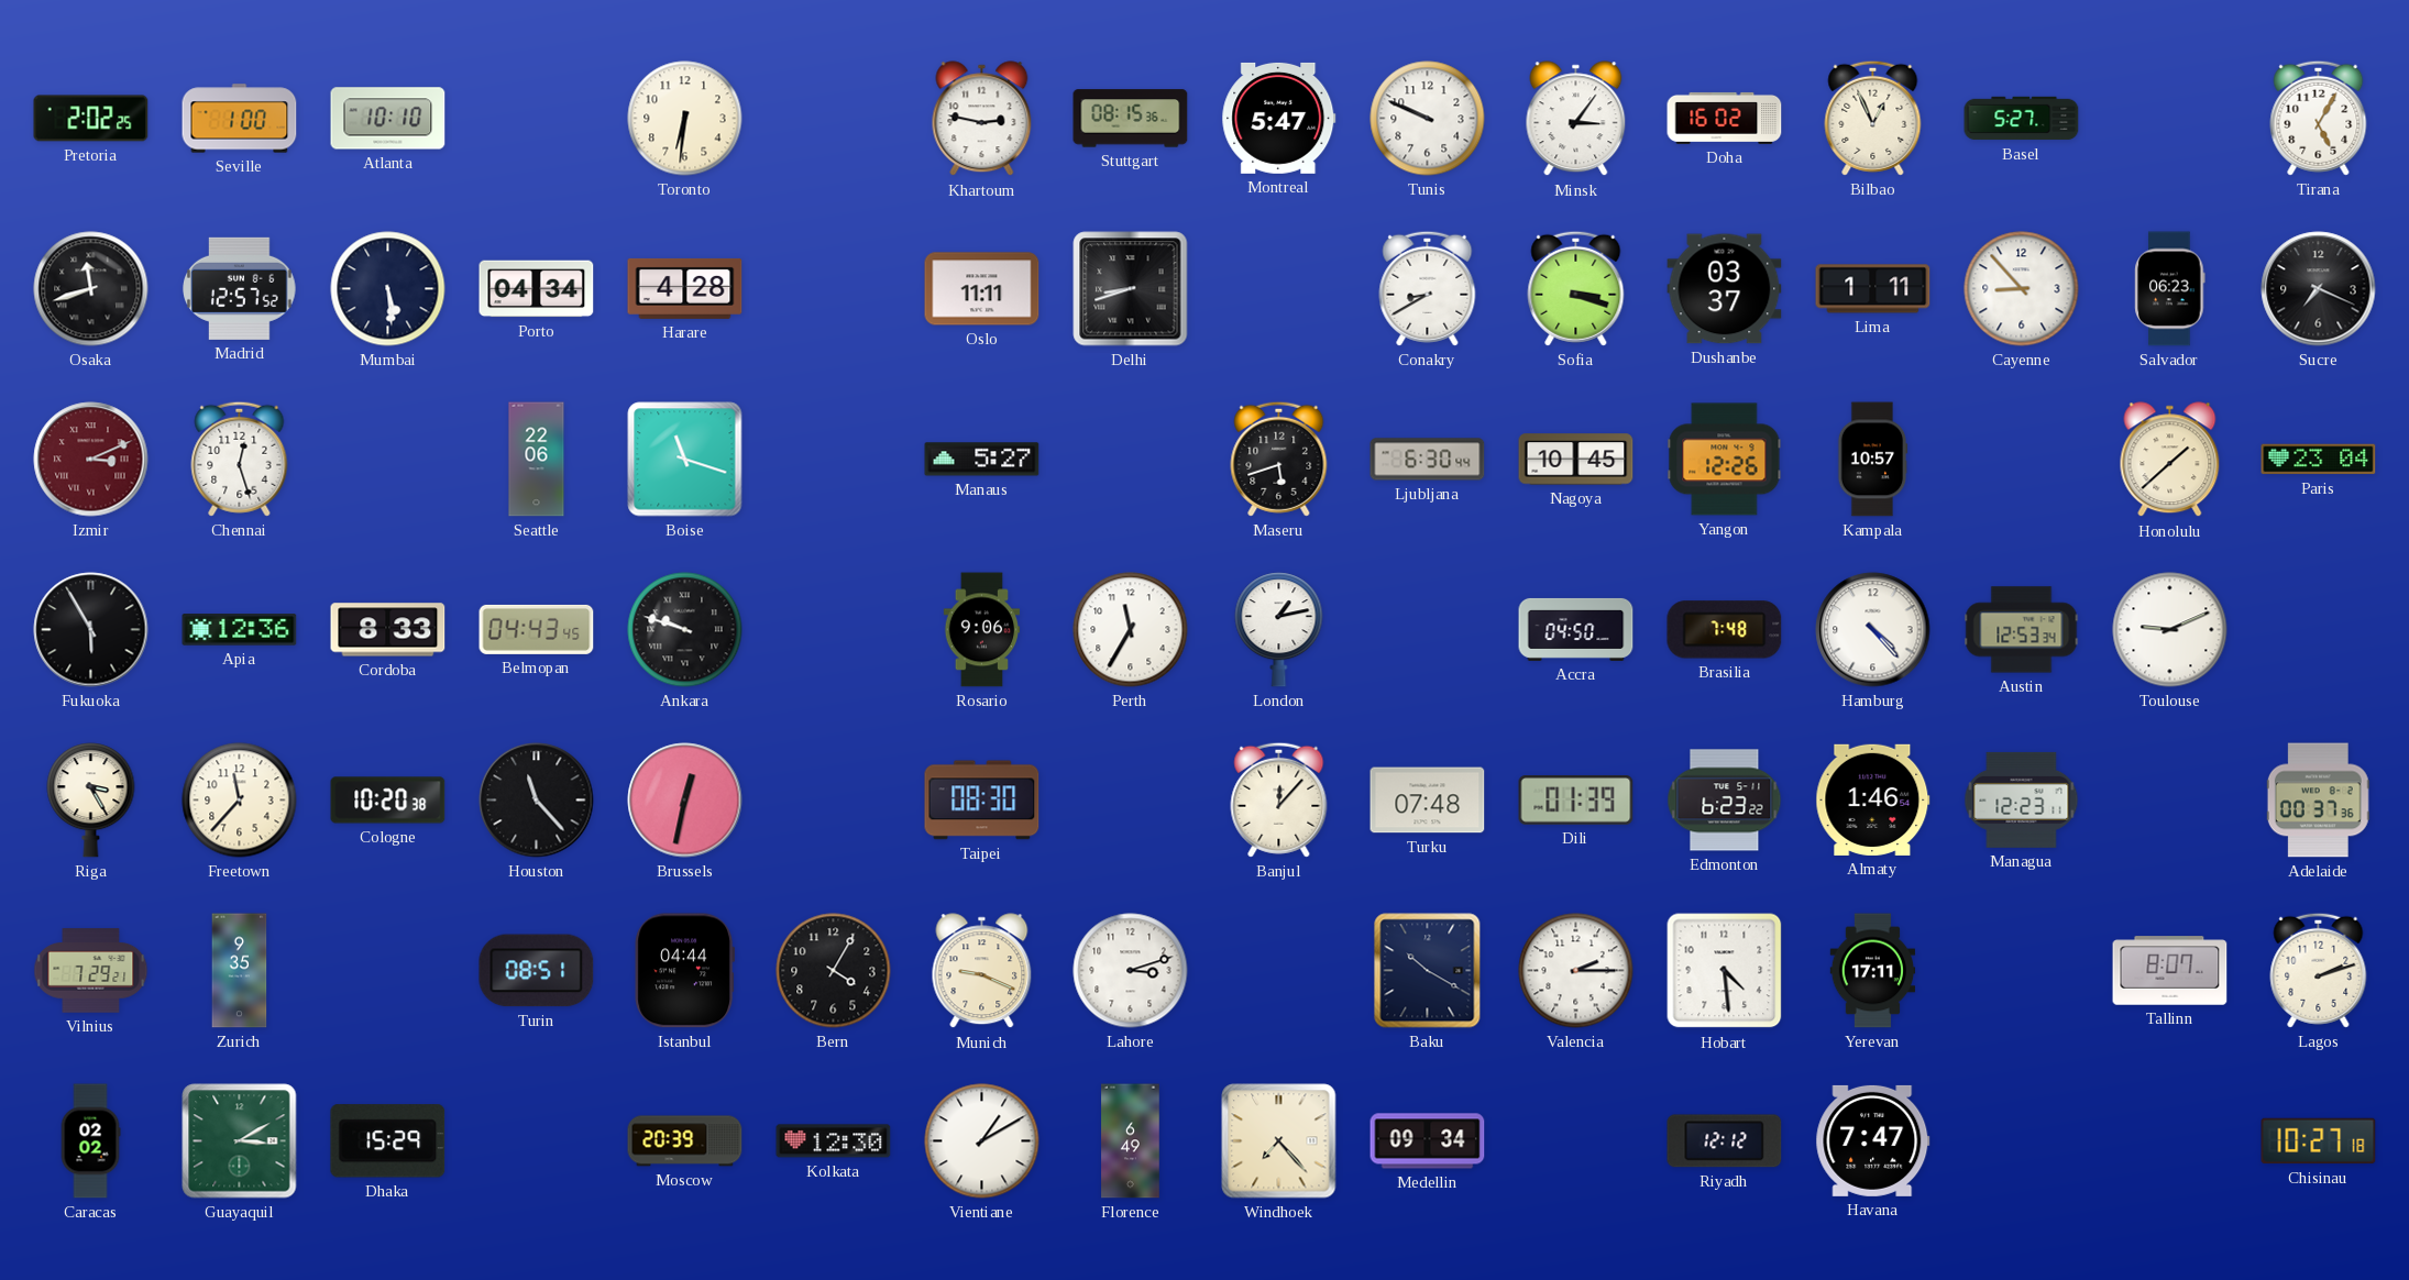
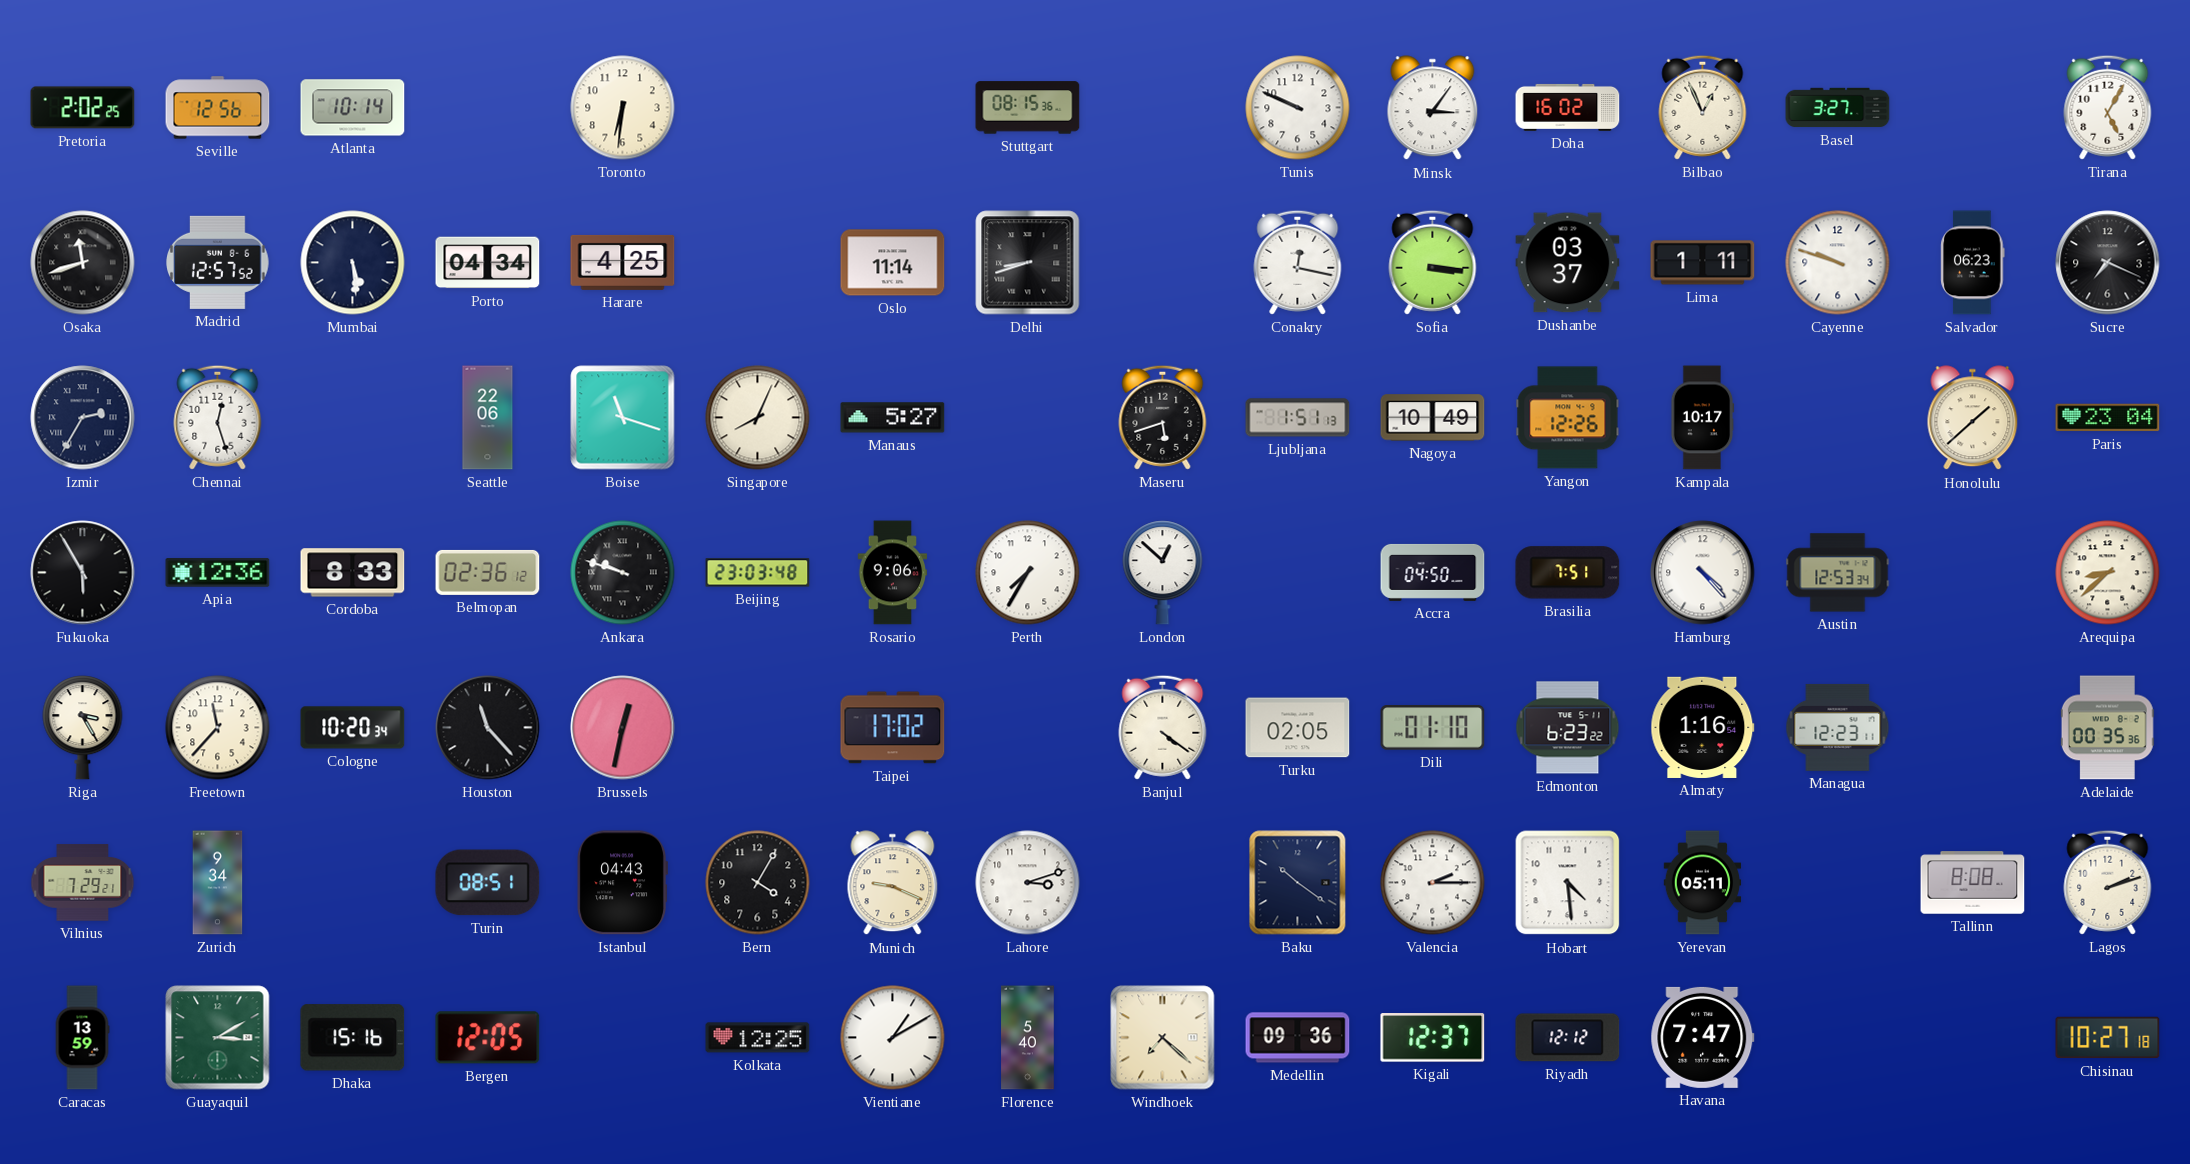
Seville: 1:00 -> 12:56 (218, 108)
Atlanta: 10:10 -> 10:14 (353, 108)
Khartoum: 2:47 -> none (982, 119)
Montreal: 5:47 -> none (1279, 118)
Basel: 5:27 -> 3:27 (1838, 108)
Harare: 4:28 -> 4:25 (623, 262)
Oslo: 11:11 -> 11:14 (893, 263)
Conakry: 8:40 -> 12:17 (1298, 262)
Sofia: 3:18 -> 3:16 (1433, 262)
Cayenne: 8:53 -> 9:48 (1838, 263)
Izmir: 3:11 -> 2:35 (83, 418)
Izmir dial: burgundy -> navy (83, 418)
Singapore: none -> 8:04 (758, 418)
Ljubljana: 6:30 -> 1:51 (1298, 418)
Nagoya: 10:45 -> 10:49 (1433, 418)
Kampala: 10:57 -> 10:17 (1702, 418)
Belmopan: 04:43 -> 02:36 (488, 572)
Beijing: none -> 23:03 (758, 573)
Perth: 11:35 -> 7:35 (1028, 573)
London: 1:13 -> 12:52 (1163, 573)
Brasilia: 7:48 -> 7:51 (1568, 573)
Toulouse: 9:11 -> none (2170, 630)
Arequipa: none -> 8:38 (2108, 573)
Cologne: 10:20:38 -> 10:20:34 (353, 728)
Taipei: 08:30 -> 17:02 (893, 728)
Banjul: 12:07 -> 4:21 (1163, 727)
Turku: 07:48 -> 02:05 (1298, 728)
Dili: 01:39 -> 01:10 (1433, 728)
Almaty: 1:46 -> 1:16 (1703, 727)
Adelaide: 00:37 -> 00:35 (2107, 728)
Zurich: 9:35 -> 9:34 (218, 883)
Istanbul: 04:44 -> 04:43 (622, 883)
Baku: 10:20 -> 10:21 (1298, 883)
Yerevan: 17:11 -> 05:11 (1703, 883)
Tallinn: 8:07 -> 8:08 (1973, 883)
Caracas: 02:02 -> 13:59 (82, 1038)
Dhaka: 15:29 -> 15:16 (353, 1038)
Bergen: none -> 12:05 (488, 1038)
Moscow: 20:39 -> none (685, 1141)
Kolkata: 12:30 -> 12:25 (758, 1038)
Florence: 6:49 -> 5:40 (1028, 1038)
Windhoek: 7:23 -> 7:22 (1163, 1038)
Medellin: 09:34 -> 09:36 (1298, 1038)
Kigali: none -> 12:37 (1433, 1038)
